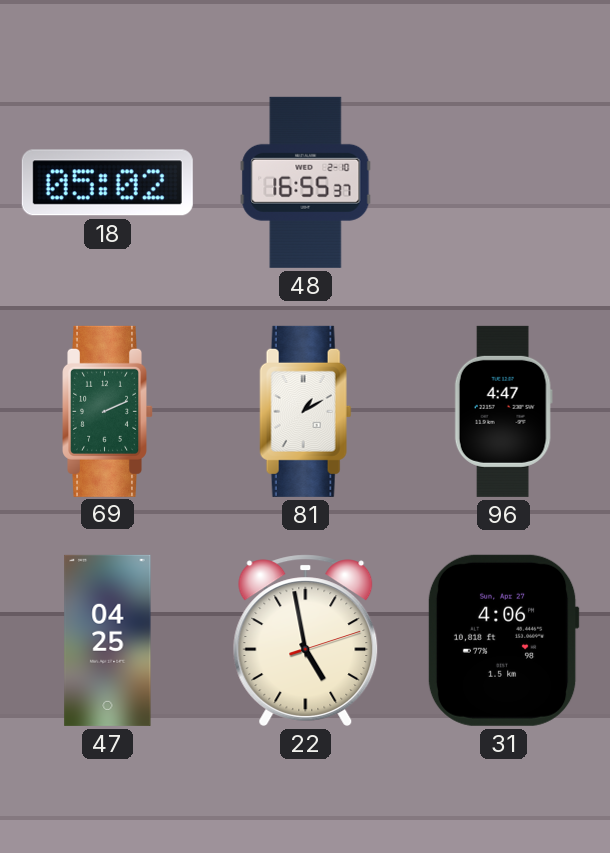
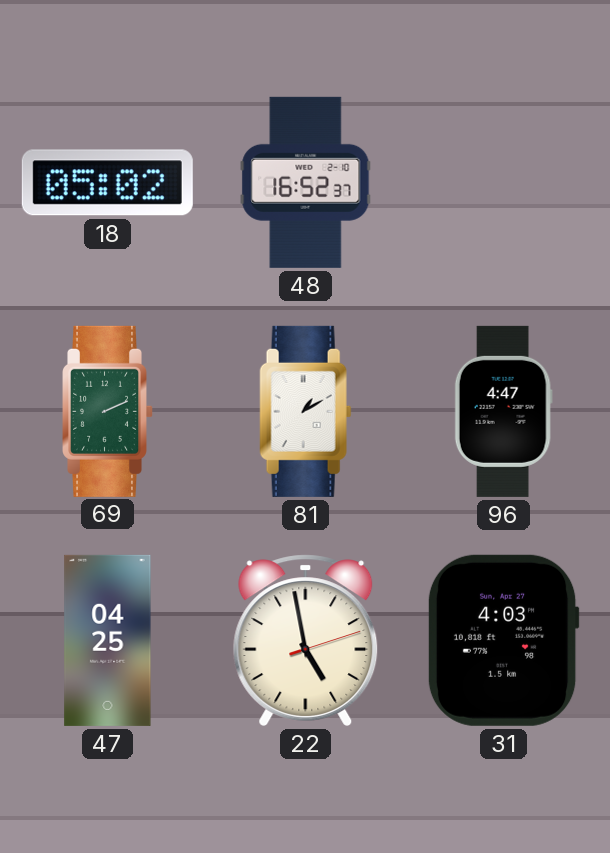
48: 16:55 -> 16:52 (306, 182)
31: 4:06 -> 4:03 (503, 640)
